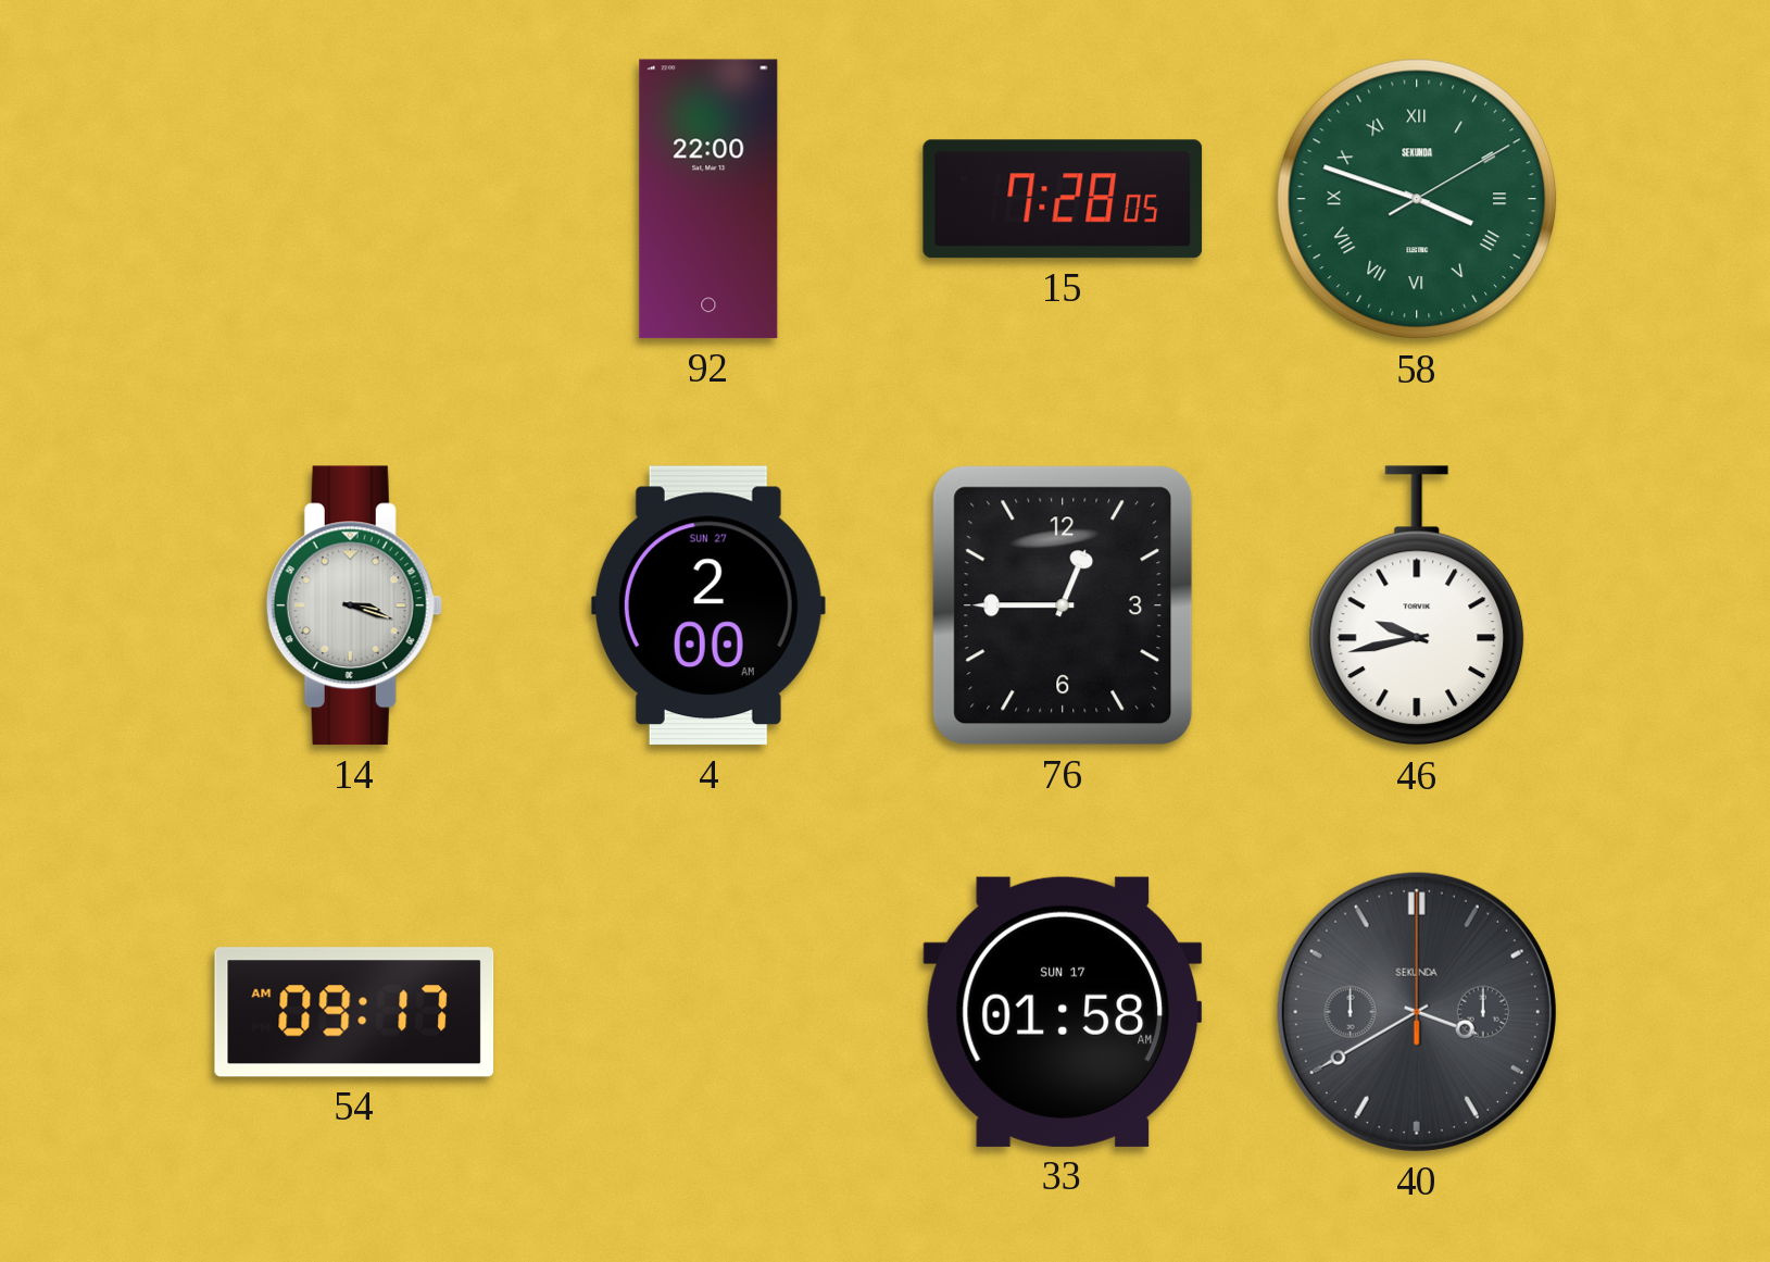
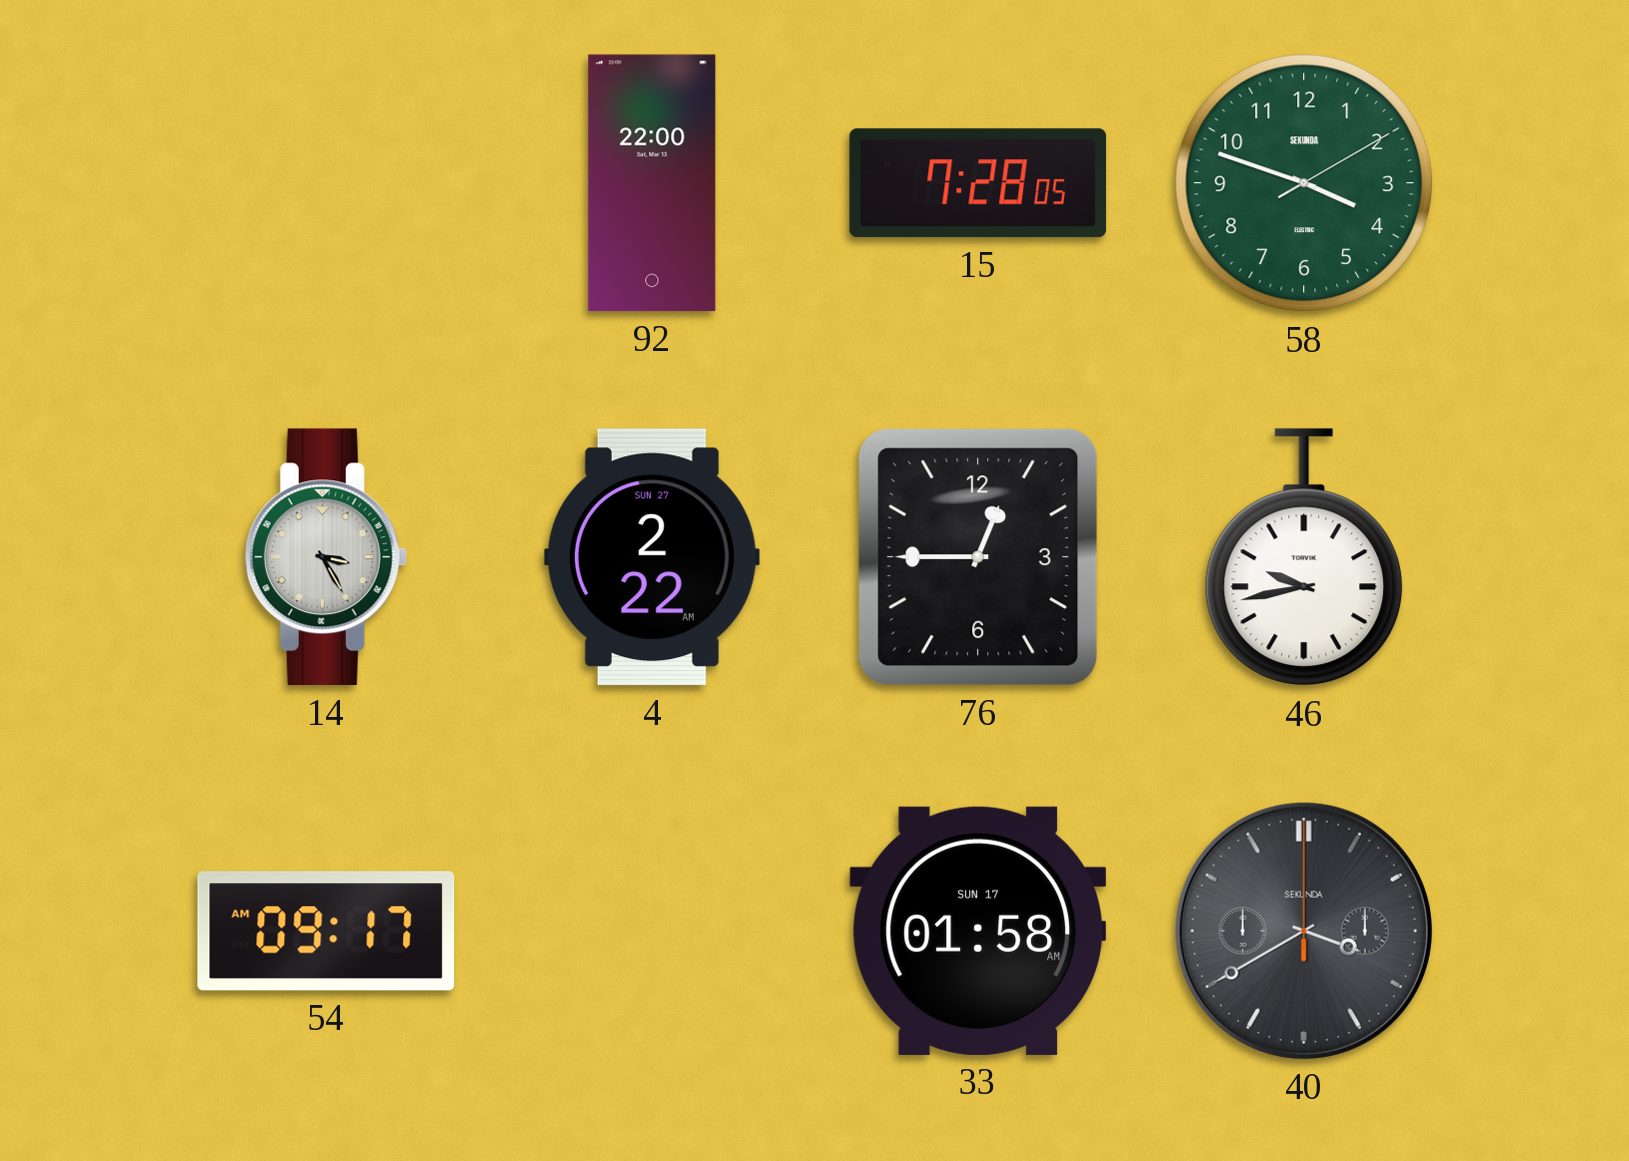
58 numerals: Roman -> Arabic (1304, 183)
14: 3:18 -> 3:25 (326, 557)
4: 2:00 -> 2:22 (652, 557)
